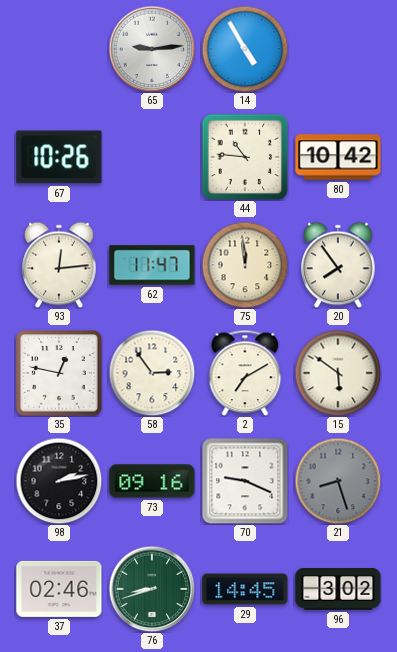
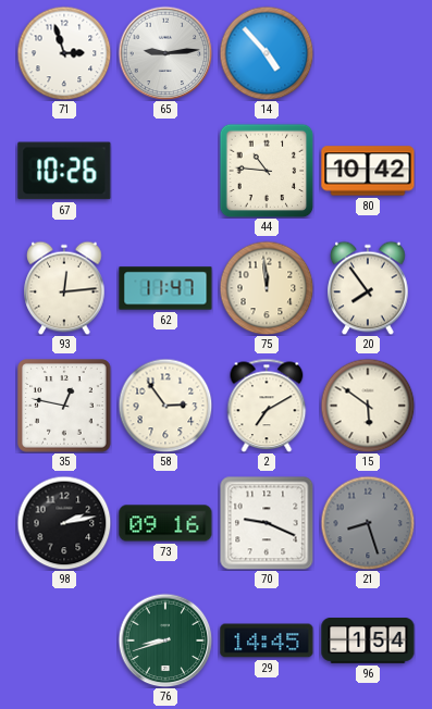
71: none -> 2:57 (64, 53)
14: 4:55 -> 4:53 (267, 53)
37: 02:46 -> none (59, 589)
96: 3:02 -> 1:54 (368, 642)
